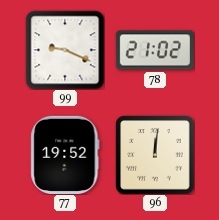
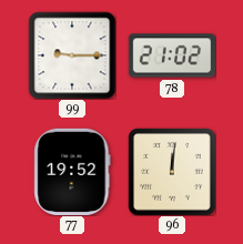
99: 9:19 -> 9:15 (72, 55)
